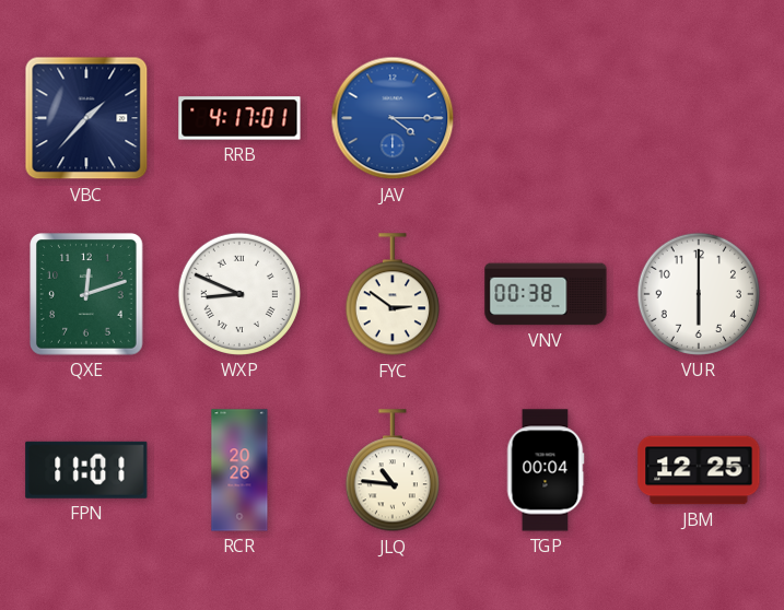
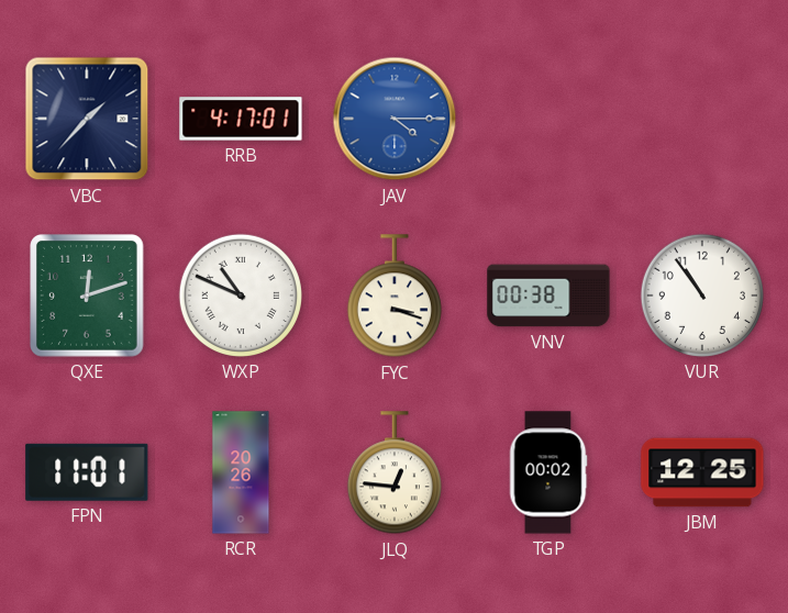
WXP: 8:49 -> 10:49 (241, 296)
FYC: 2:51 -> 3:18 (395, 297)
VUR: 6:00 -> 10:54 (702, 296)
JLQ: 10:46 -> 12:46 (395, 473)
TGP: 00:04 -> 00:02 (548, 472)
